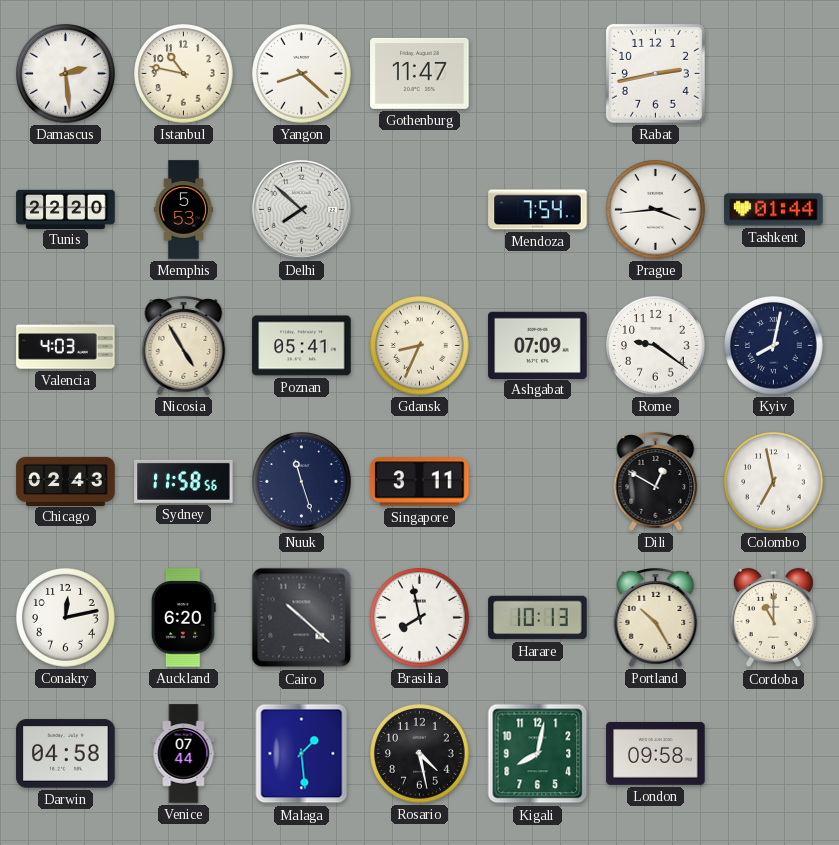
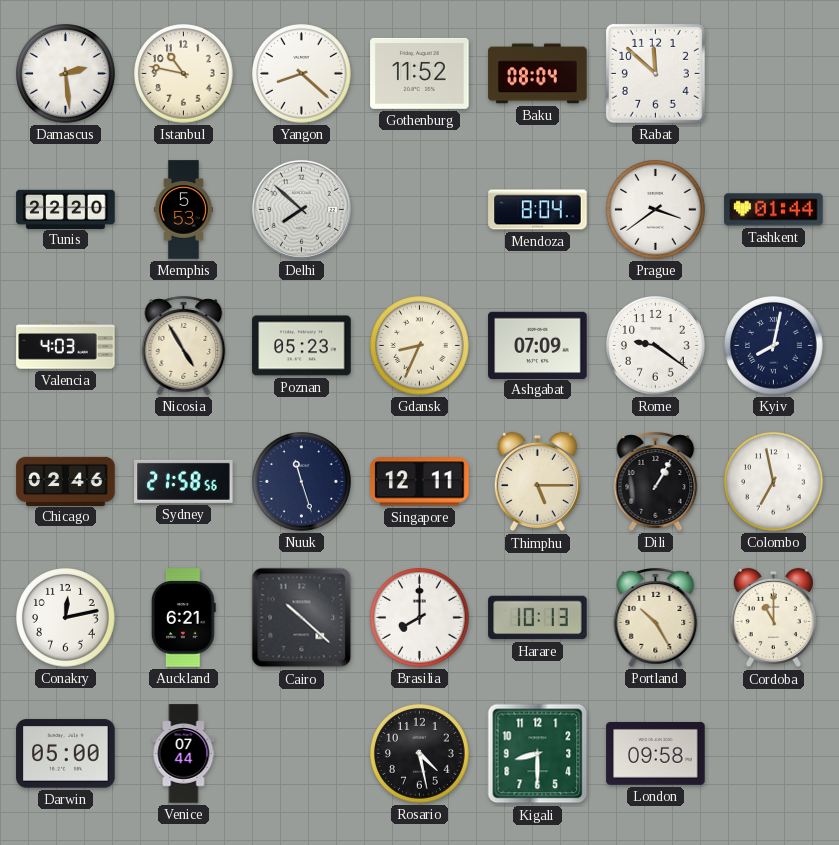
Gothenburg: 11:47 -> 11:52 (420, 73)
Baku: none -> 08:04 (538, 74)
Rabat: 2:43 -> 11:52 (655, 73)
Mendoza: 7:54 -> 8:04 (538, 210)
Prague: 3:44 -> 3:39 (656, 210)
Poznan: 05:41 -> 05:23 (302, 346)
Chicago: 02:43 -> 02:46 (66, 481)
Sydney: 11:58 -> 21:58 (184, 481)
Singapore: 3:11 -> 12:11 (420, 482)
Thimphu: none -> 5:15 (537, 482)
Dili: 12:50 -> 1:05 (656, 481)
Auckland: 6:20 -> 6:21 (184, 618)
Brasilia: 7:58 -> 8:00 (420, 618)
Darwin: 04:58 -> 05:00 (66, 754)
Malaga: 1:29 -> none (302, 754)
Kigali: 8:02 -> 8:30 (538, 754)
